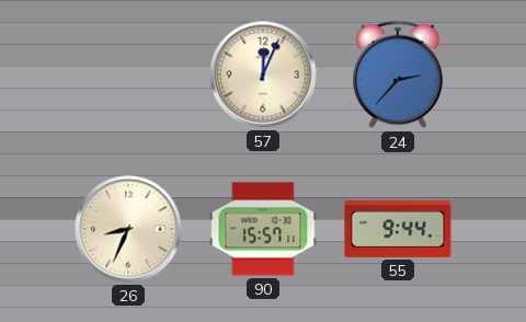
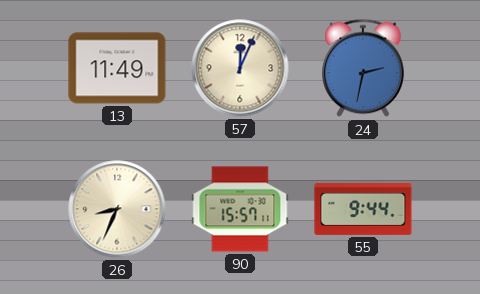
13: none -> 11:49 (117, 68)
24: 2:37 -> 2:32 (364, 68)
